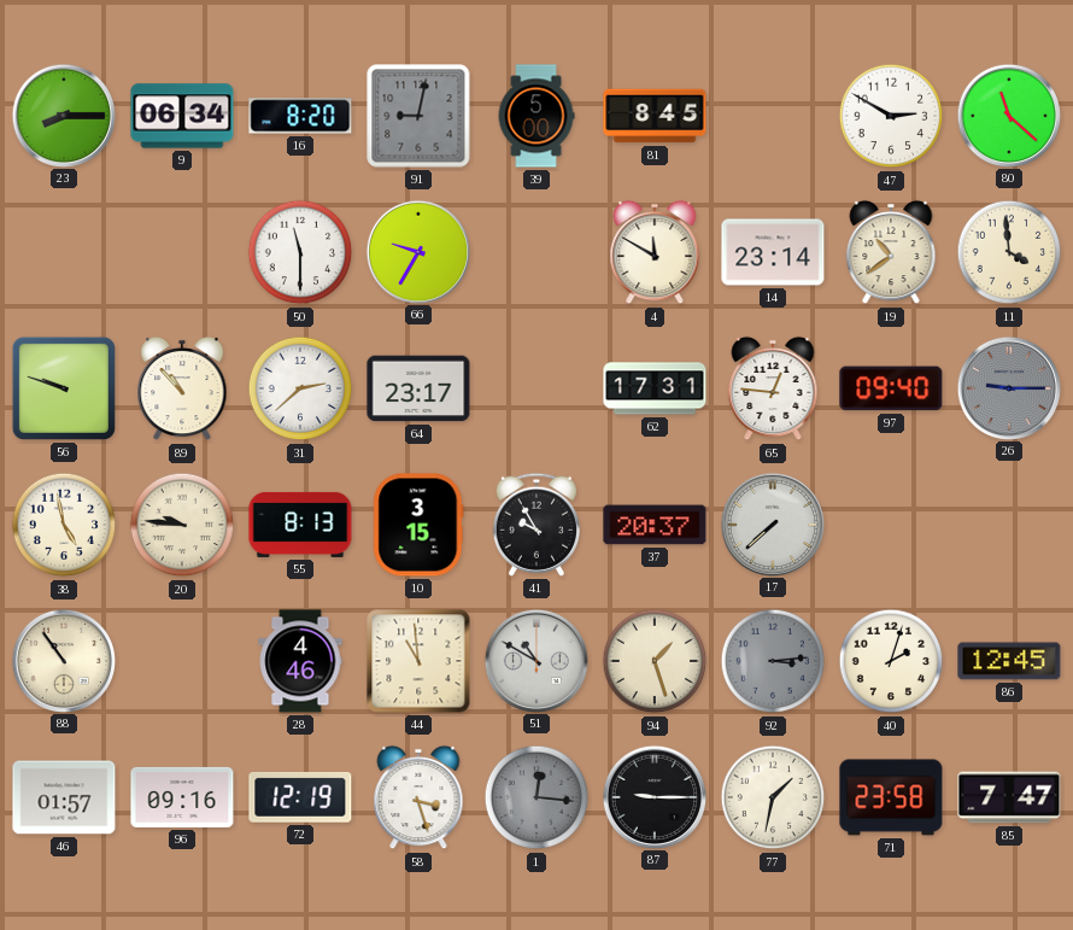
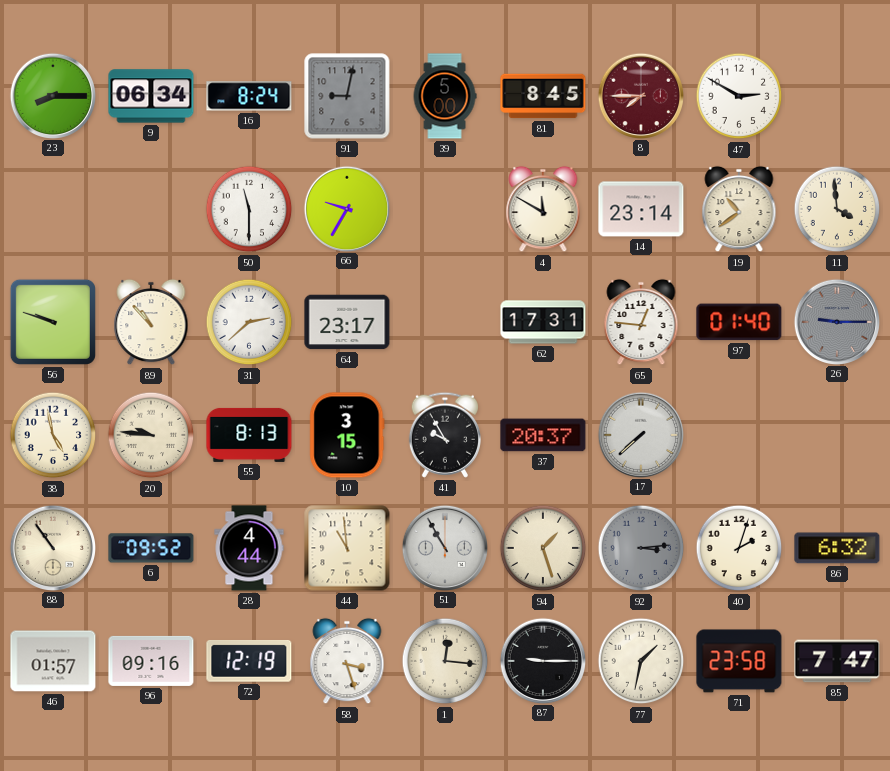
16: 8:20 -> 8:24 (249, 96)
8: none -> 7:45 (640, 95)
80: 11:22 -> none (1008, 115)
97: 09:40 -> 01:40 (739, 322)
6: none -> 09:52 (151, 548)
28: 4:46 -> 4:44 (249, 548)
51: 10:50 -> 10:55 (444, 547)
86: 12:45 -> 6:32 (837, 548)
1 dial: grey -> cream (445, 661)
